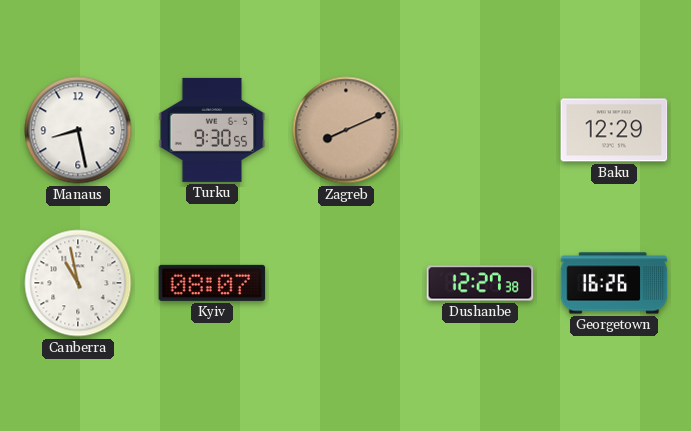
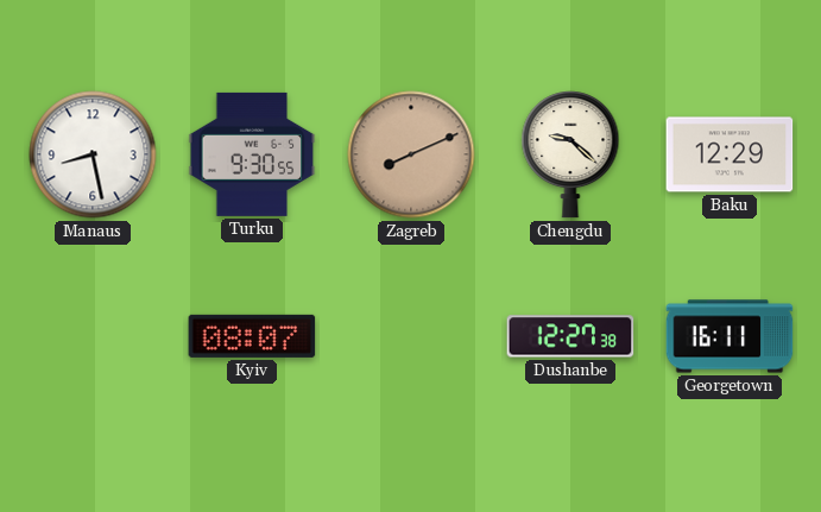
Chengdu: none -> 9:22 (570, 154)
Canberra: 10:58 -> none (78, 283)
Georgetown: 16:26 -> 16:11 (730, 336)
